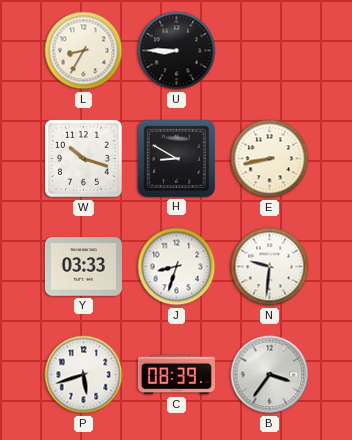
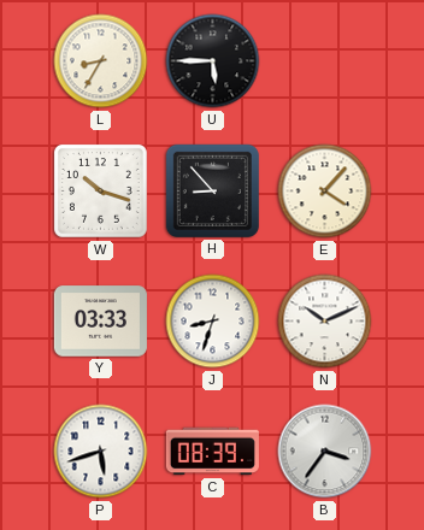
U: 8:45 -> 5:45 (213, 61)
H: 8:50 -> 8:53 (212, 190)
E: 8:43 -> 4:07 (325, 192)
N: 9:31 -> 10:11 (325, 322)
